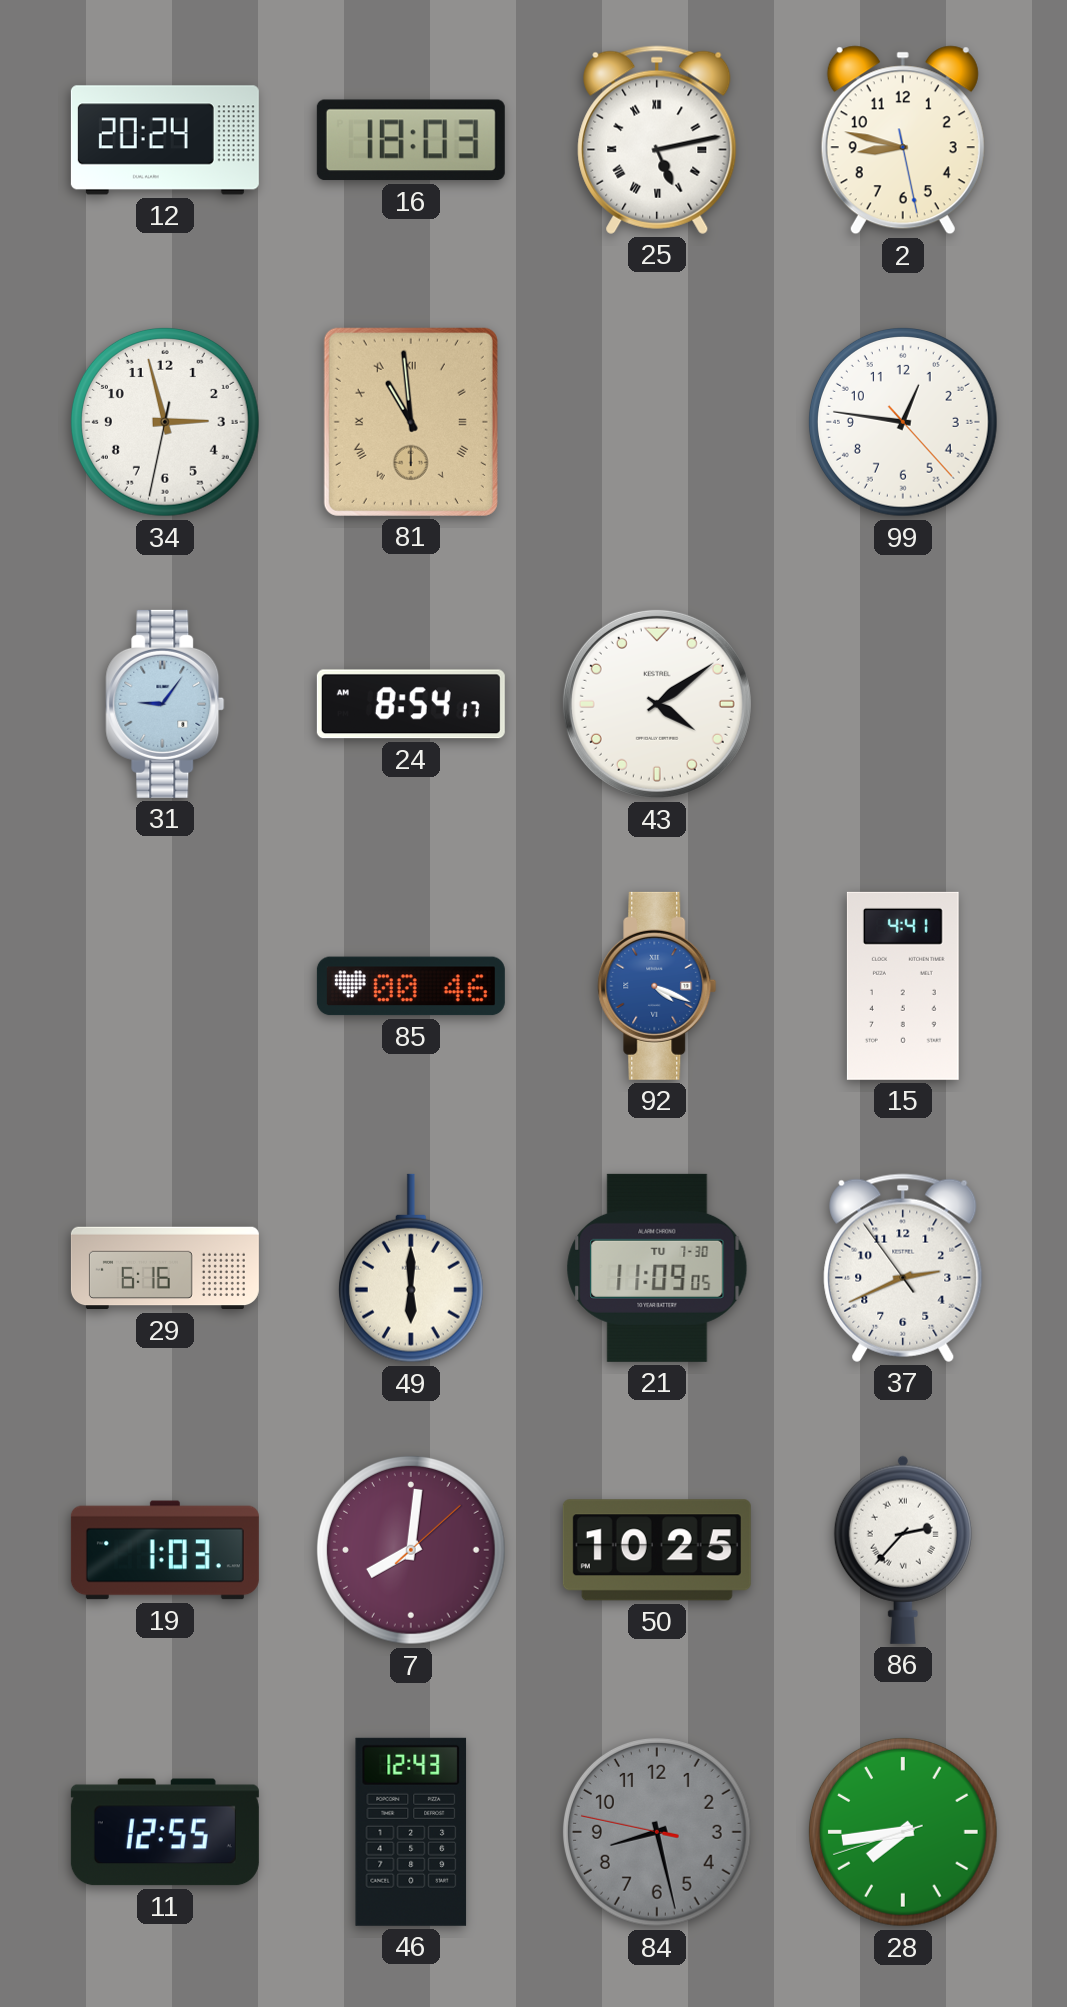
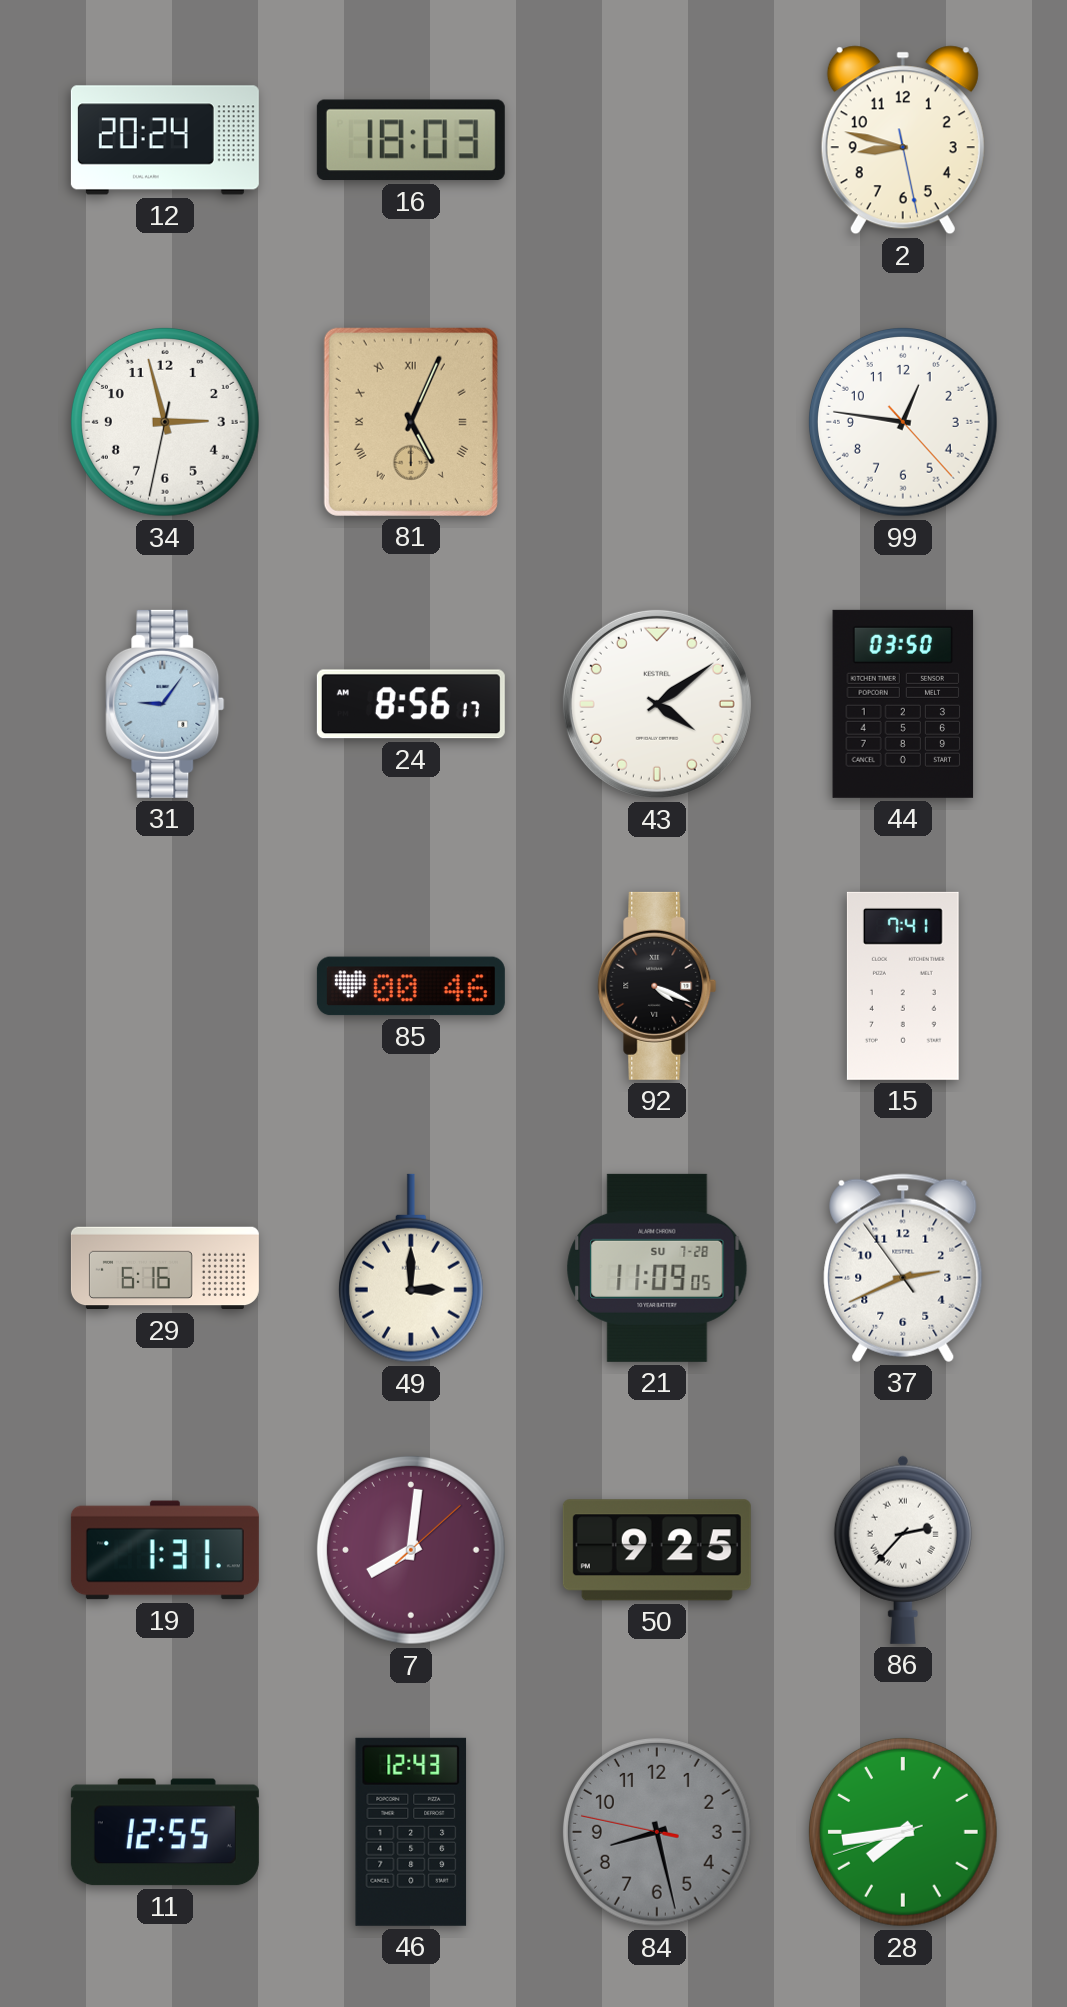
25: 5:13 -> none (657, 140)
81: 10:59 -> 5:04 (411, 422)
24: 8:54 -> 8:56 (411, 704)
44: none -> 03:50 (903, 704)
92 dial: blue -> black (657, 986)
15: 4:41 -> 7:41 (903, 986)
49: 6:00 -> 3:00 (411, 1268)
21 date: TU 7-30 -> SU 7-28 (657, 1268)
19: 1:03 -> 1:31 (165, 1550)
50: 10:25 -> 9:25 (657, 1550)
